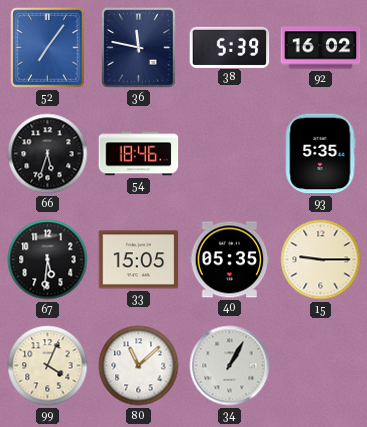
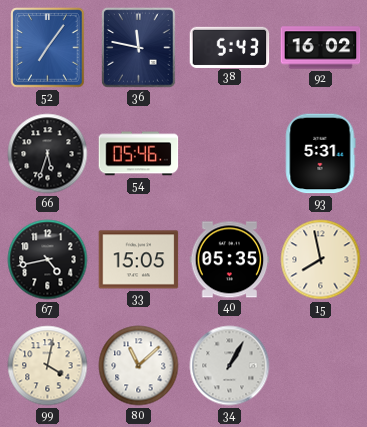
38: 5:39 -> 5:43 (230, 47)
54: 18:46 -> 05:46 (139, 154)
93: 5:35 -> 5:31 (321, 154)
67: 5:31 -> 4:43 (48, 260)
15: 9:15 -> 7:58 (321, 260)
99: 4:04 -> 4:02 (48, 366)
